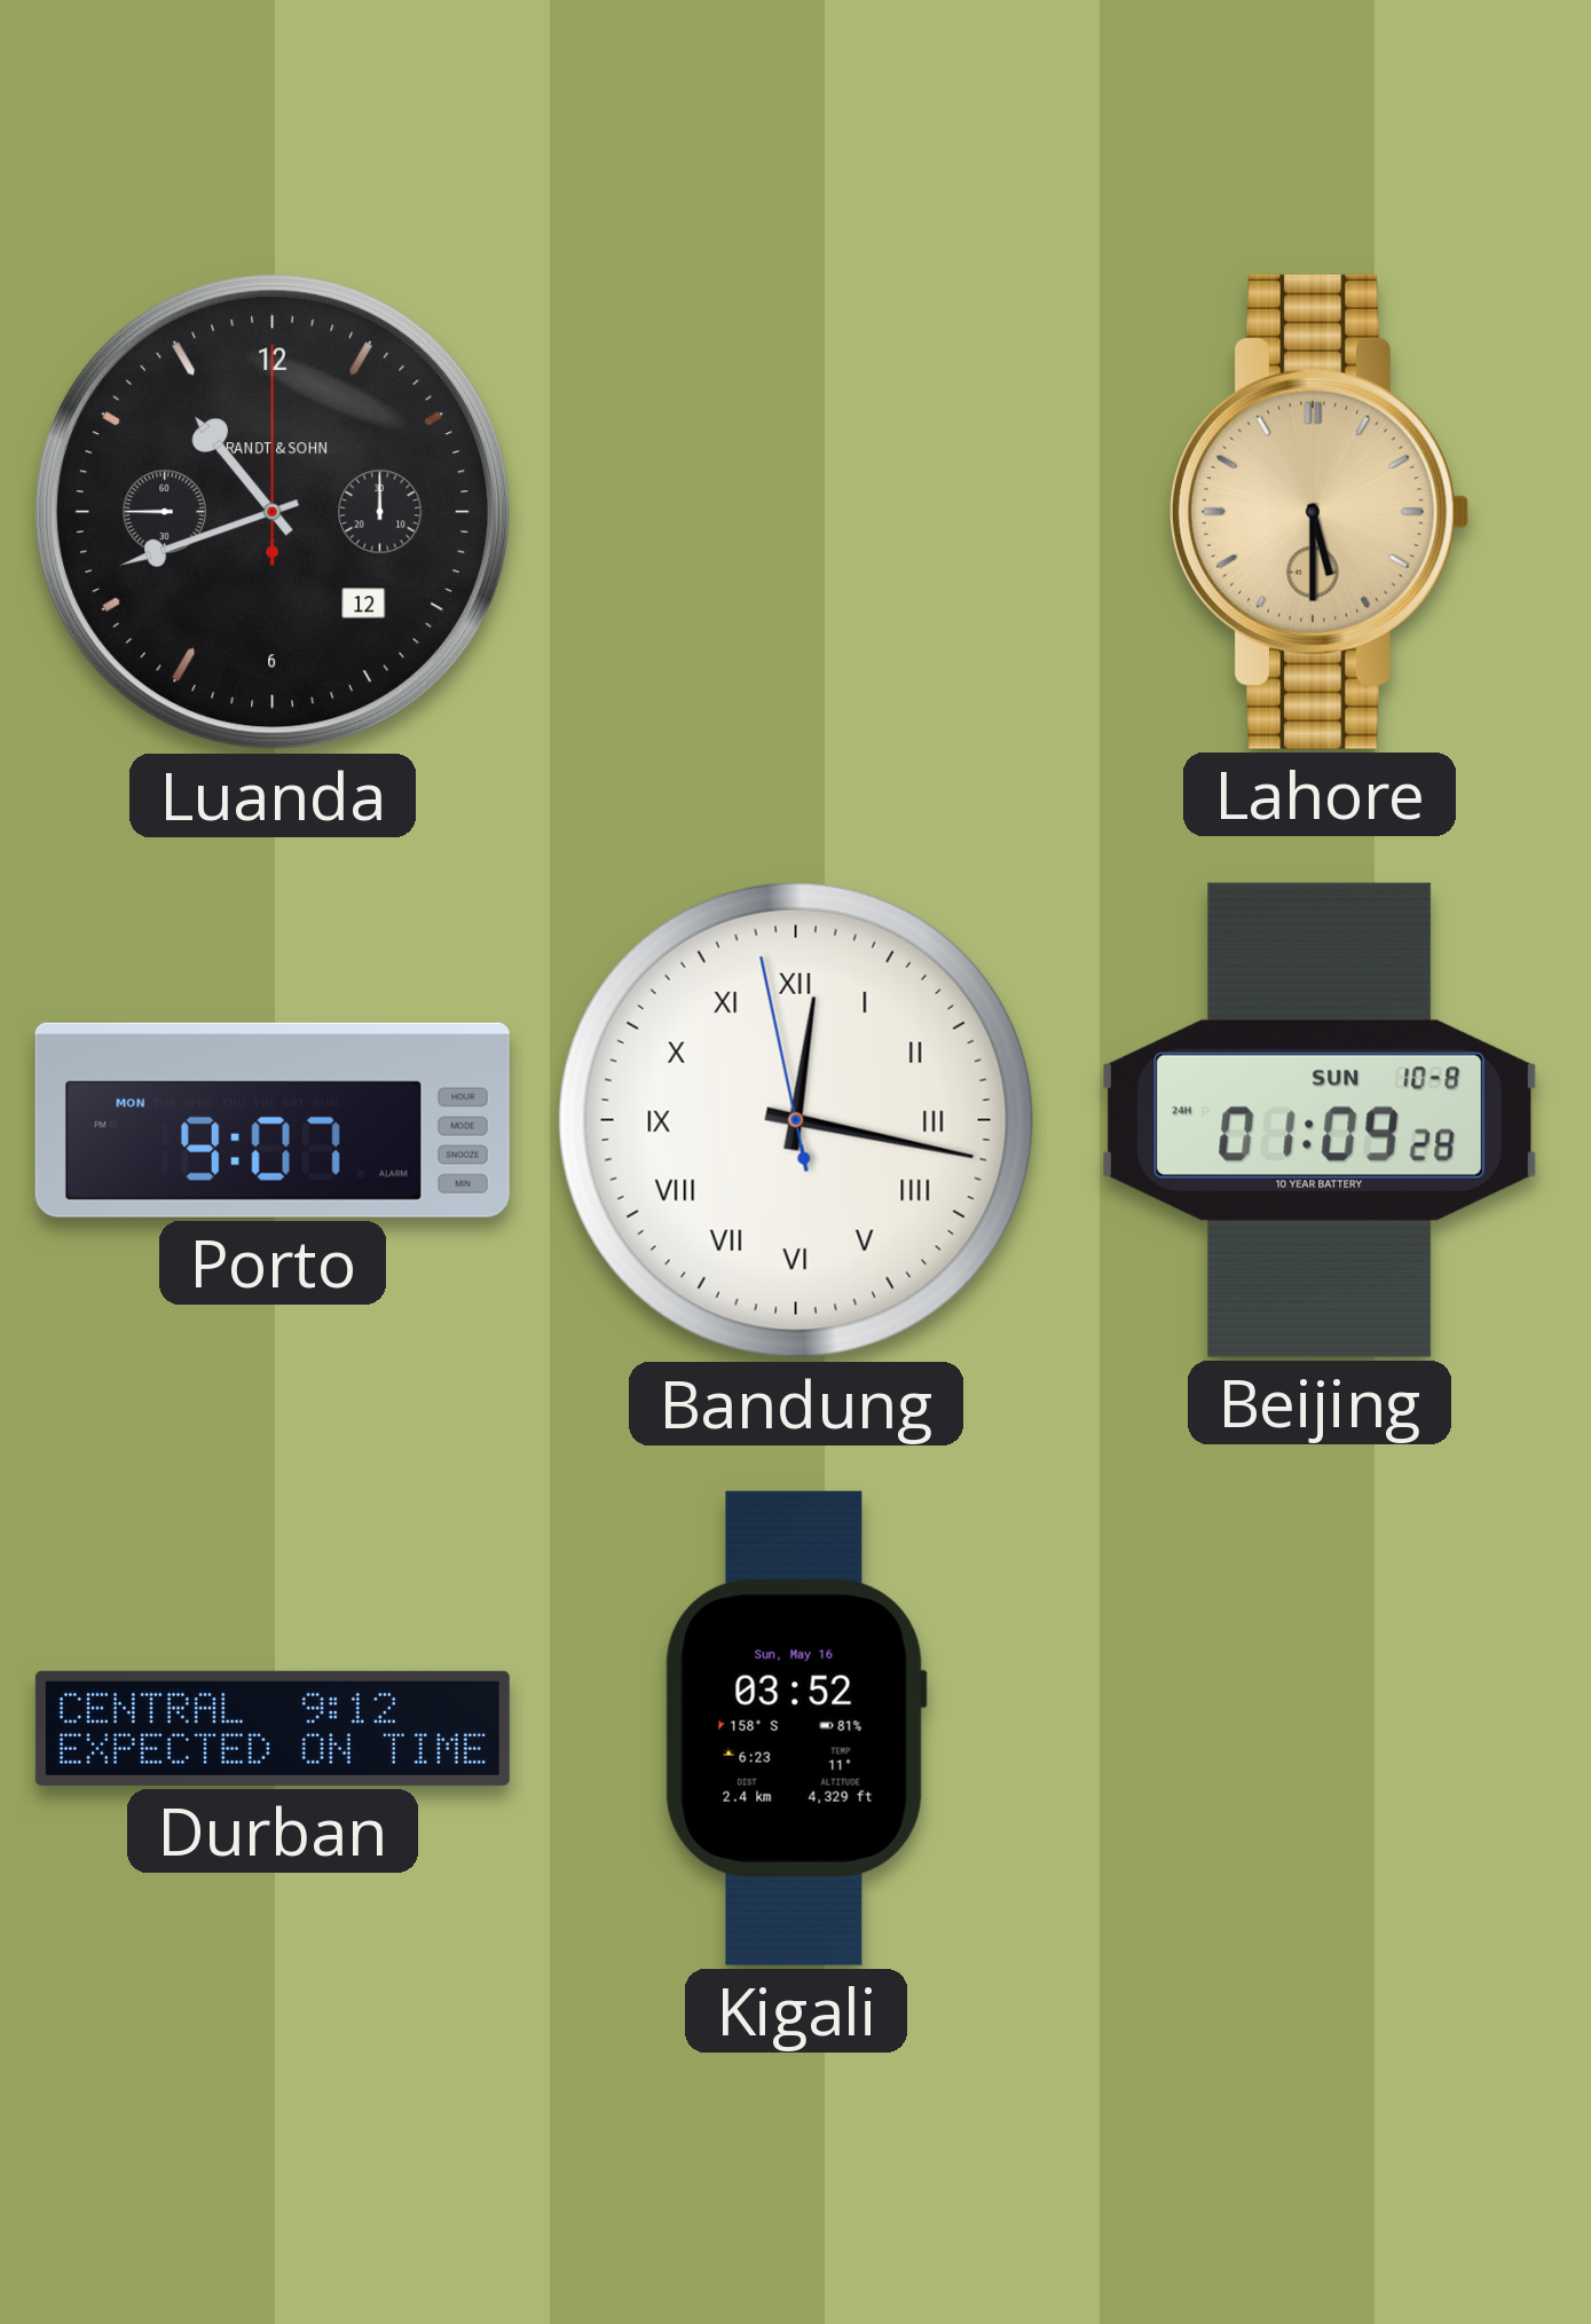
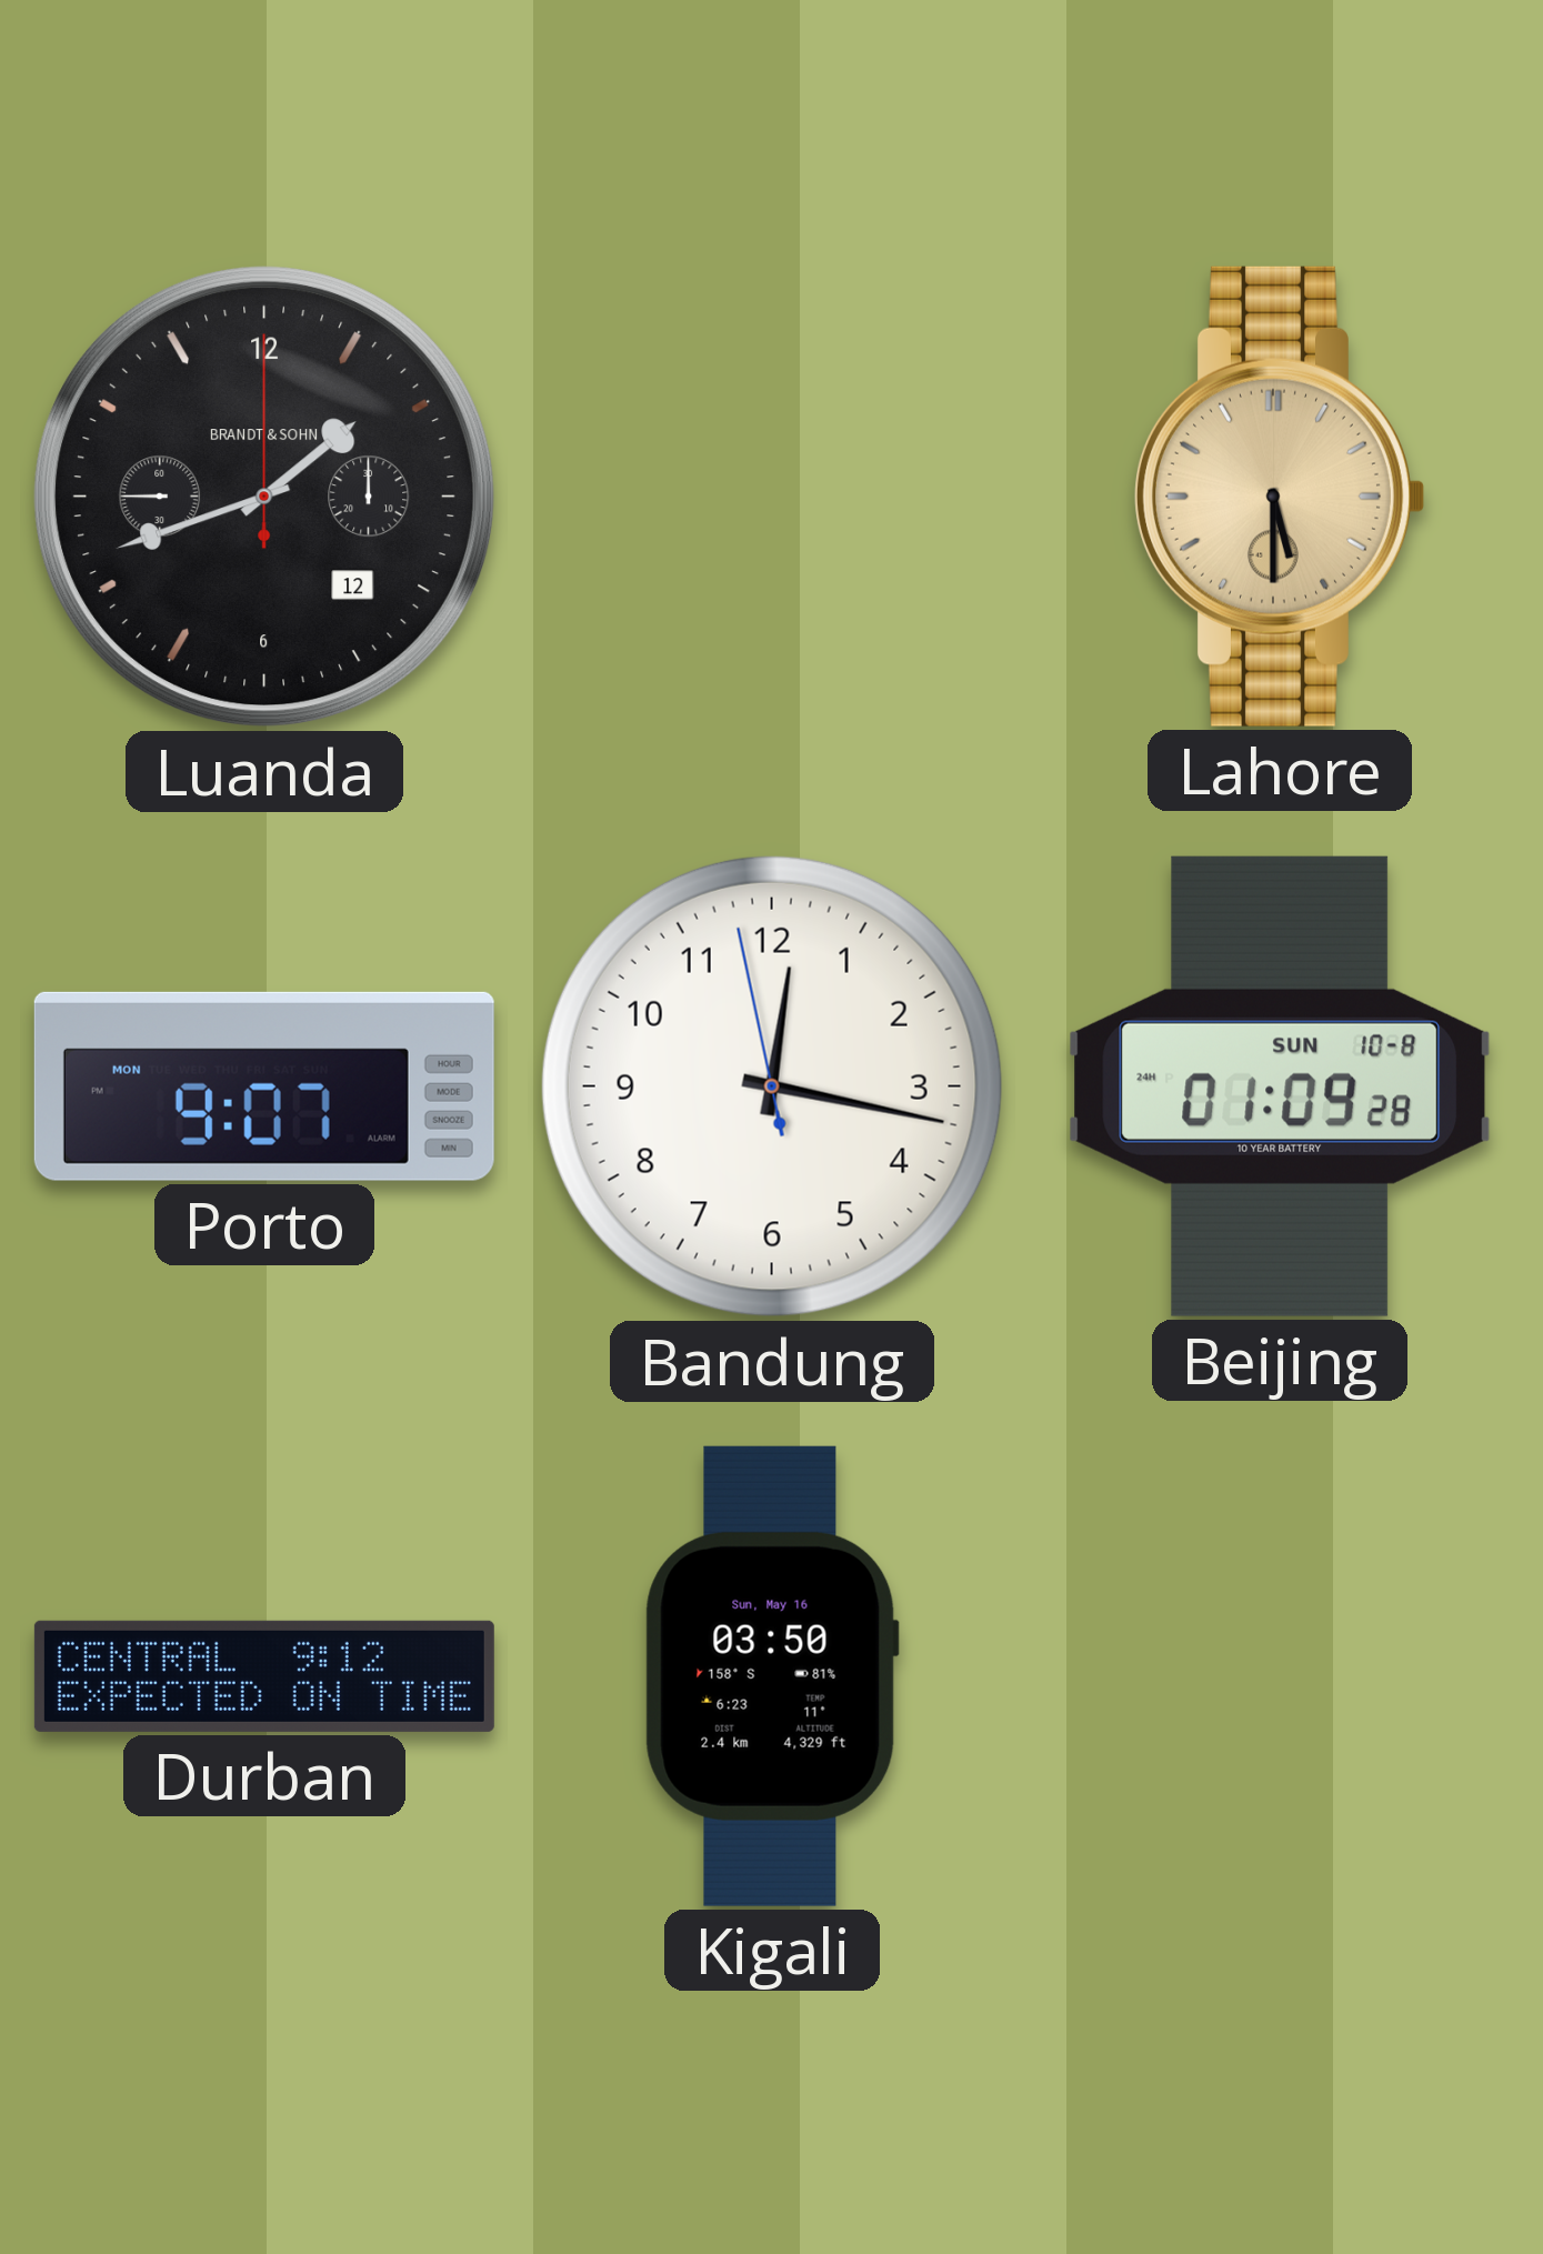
Luanda: 10:41 -> 1:41 (264, 497)
Bandung numerals: Roman -> Arabic (772, 1086)
Kigali: 03:52 -> 03:50 (772, 1676)
